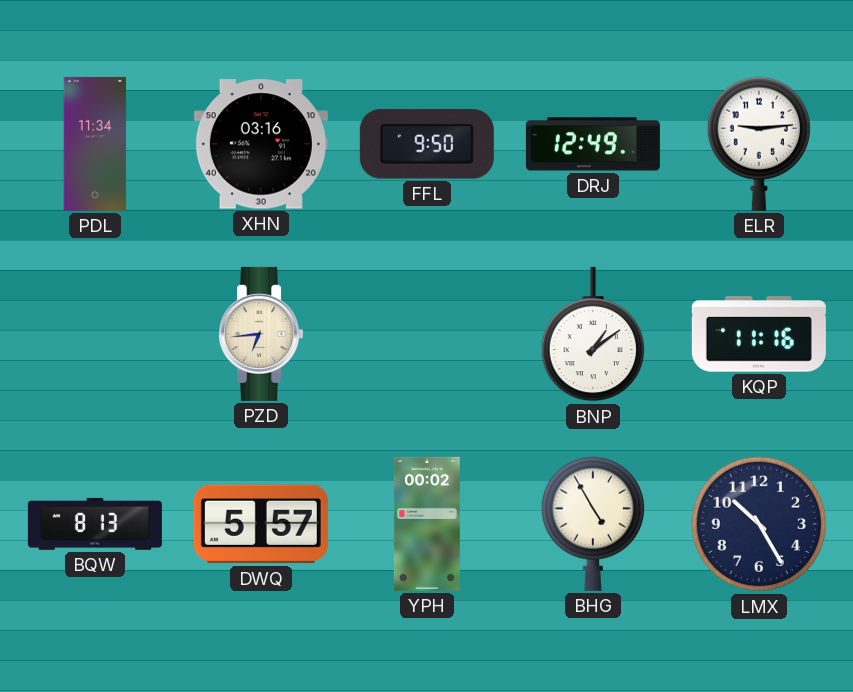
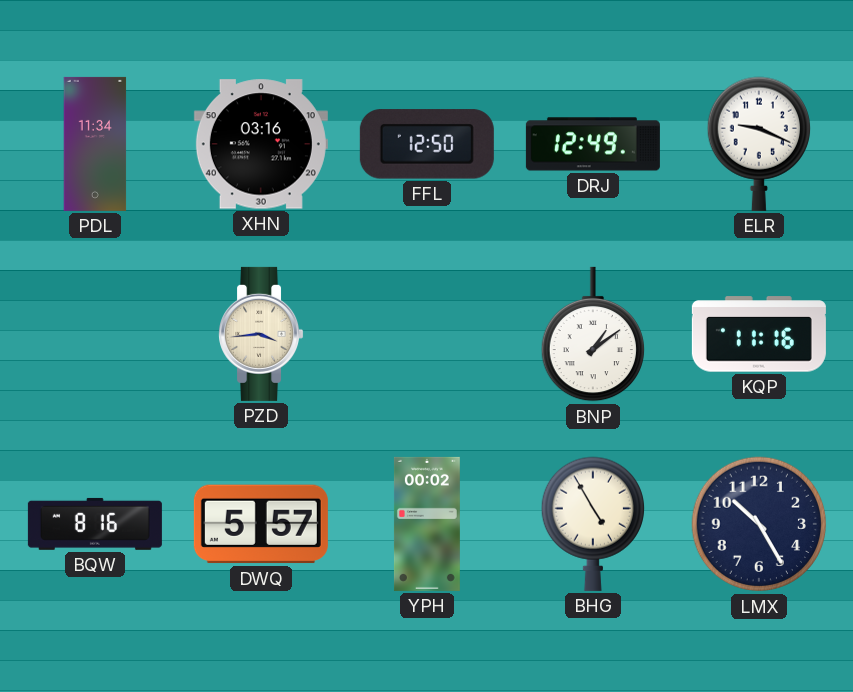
FFL: 9:50 -> 12:50 (427, 144)
ELR: 9:14 -> 9:19 (758, 144)
PZD: 6:44 -> 3:44 (261, 334)
BQW: 8:13 -> 8:16 (95, 524)
